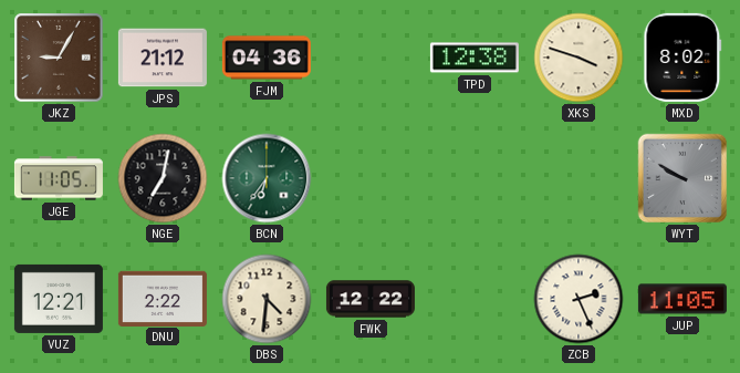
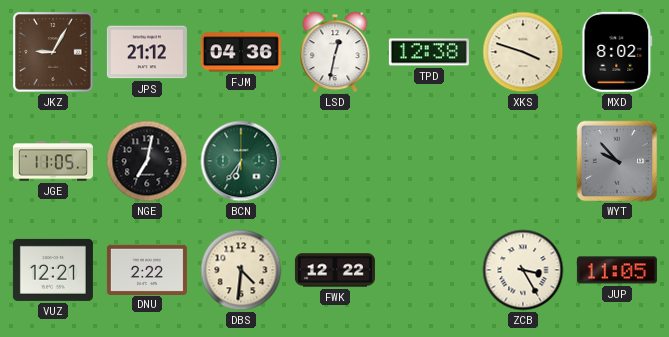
LSD: none -> 12:32 (335, 52)
WYT: 9:50 -> 9:53 (617, 161)
ZCB: 2:26 -> 3:25 (523, 270)
